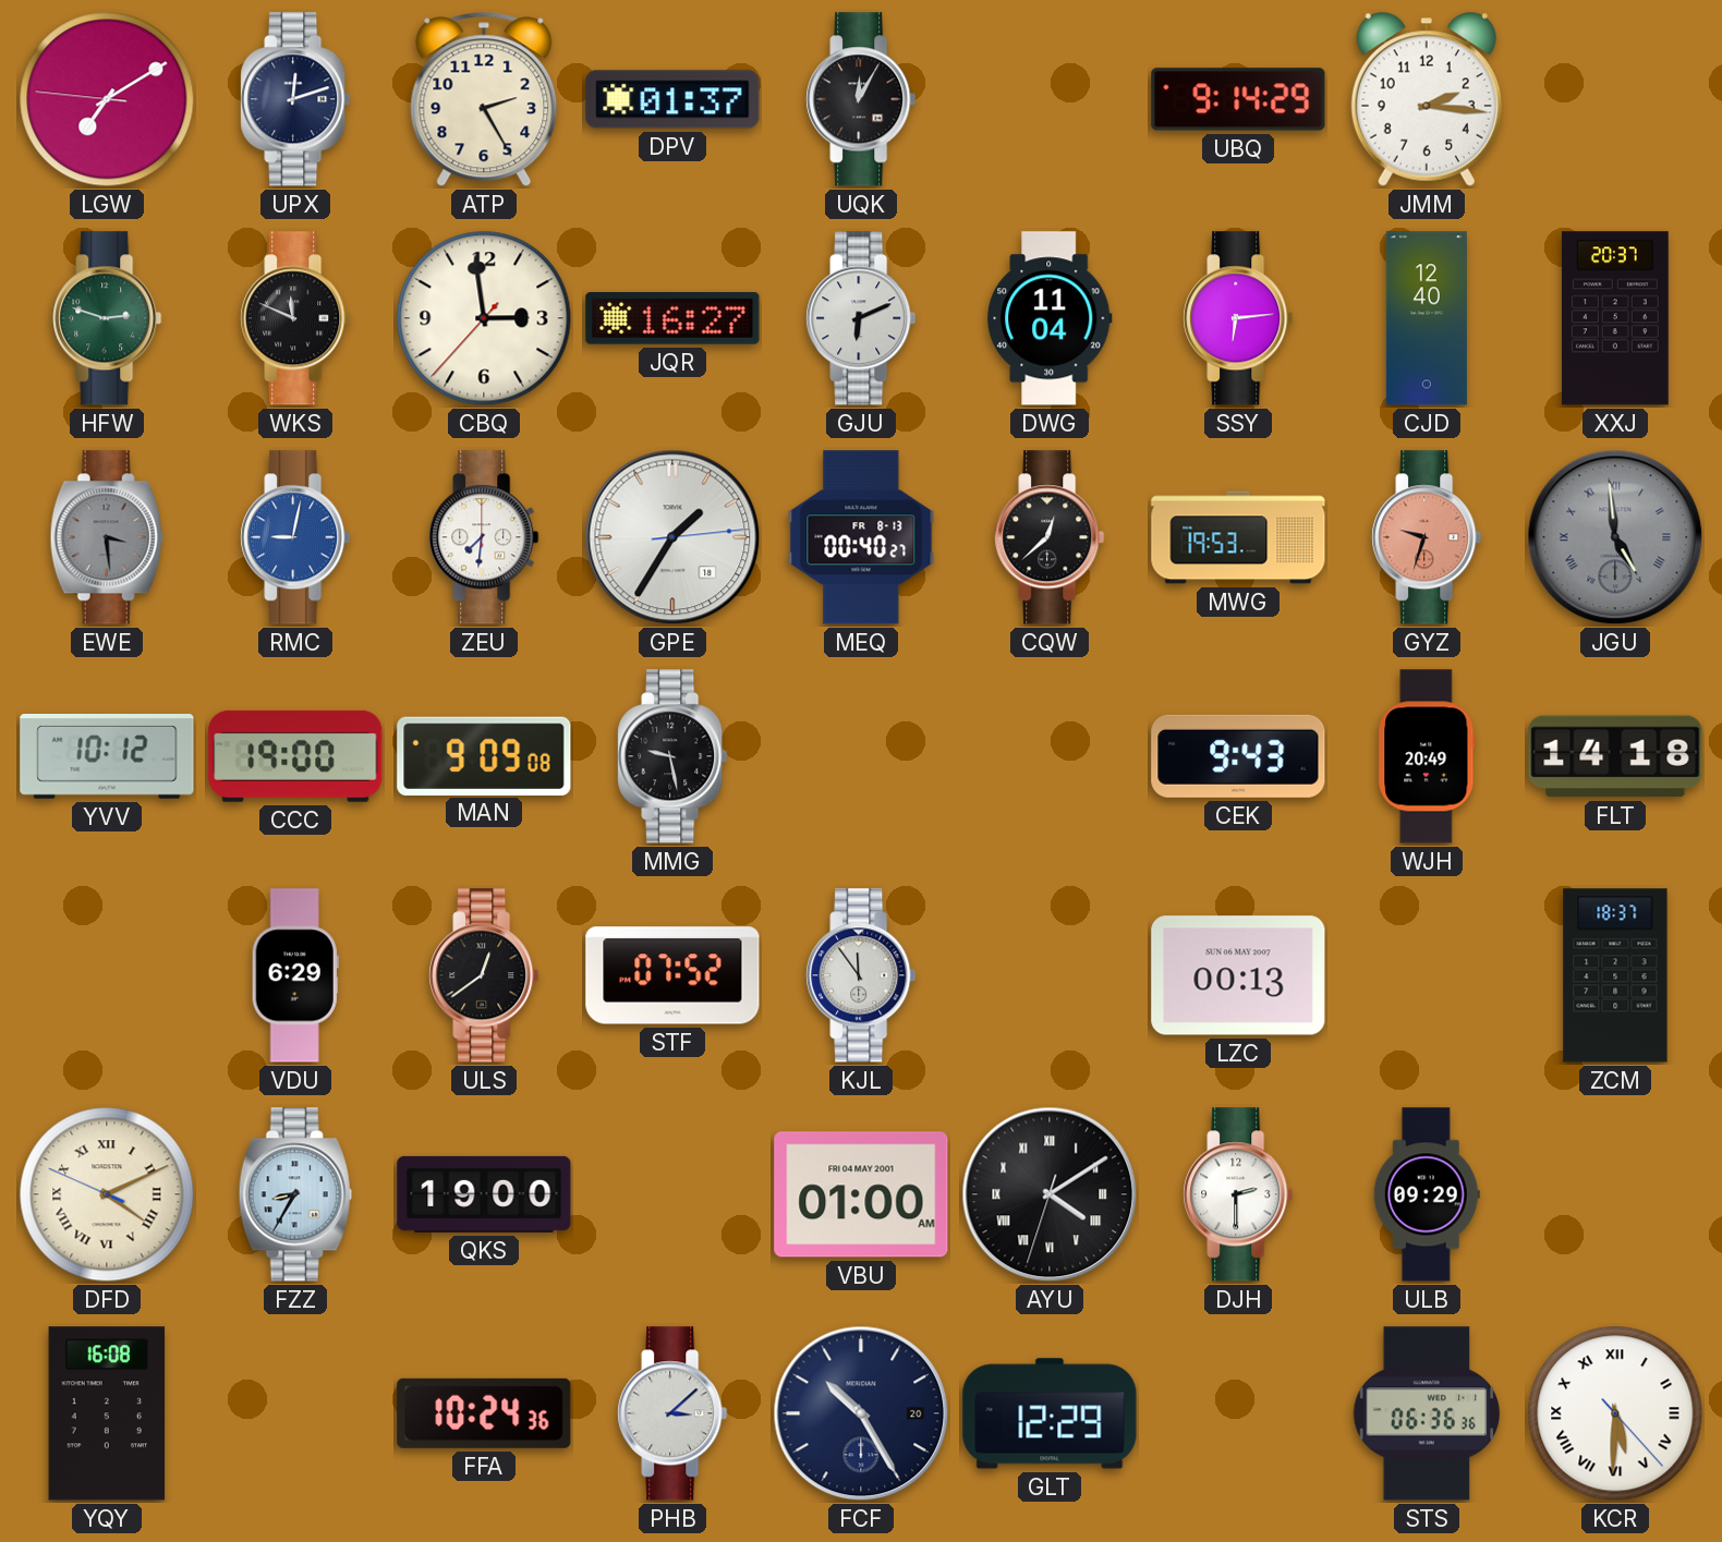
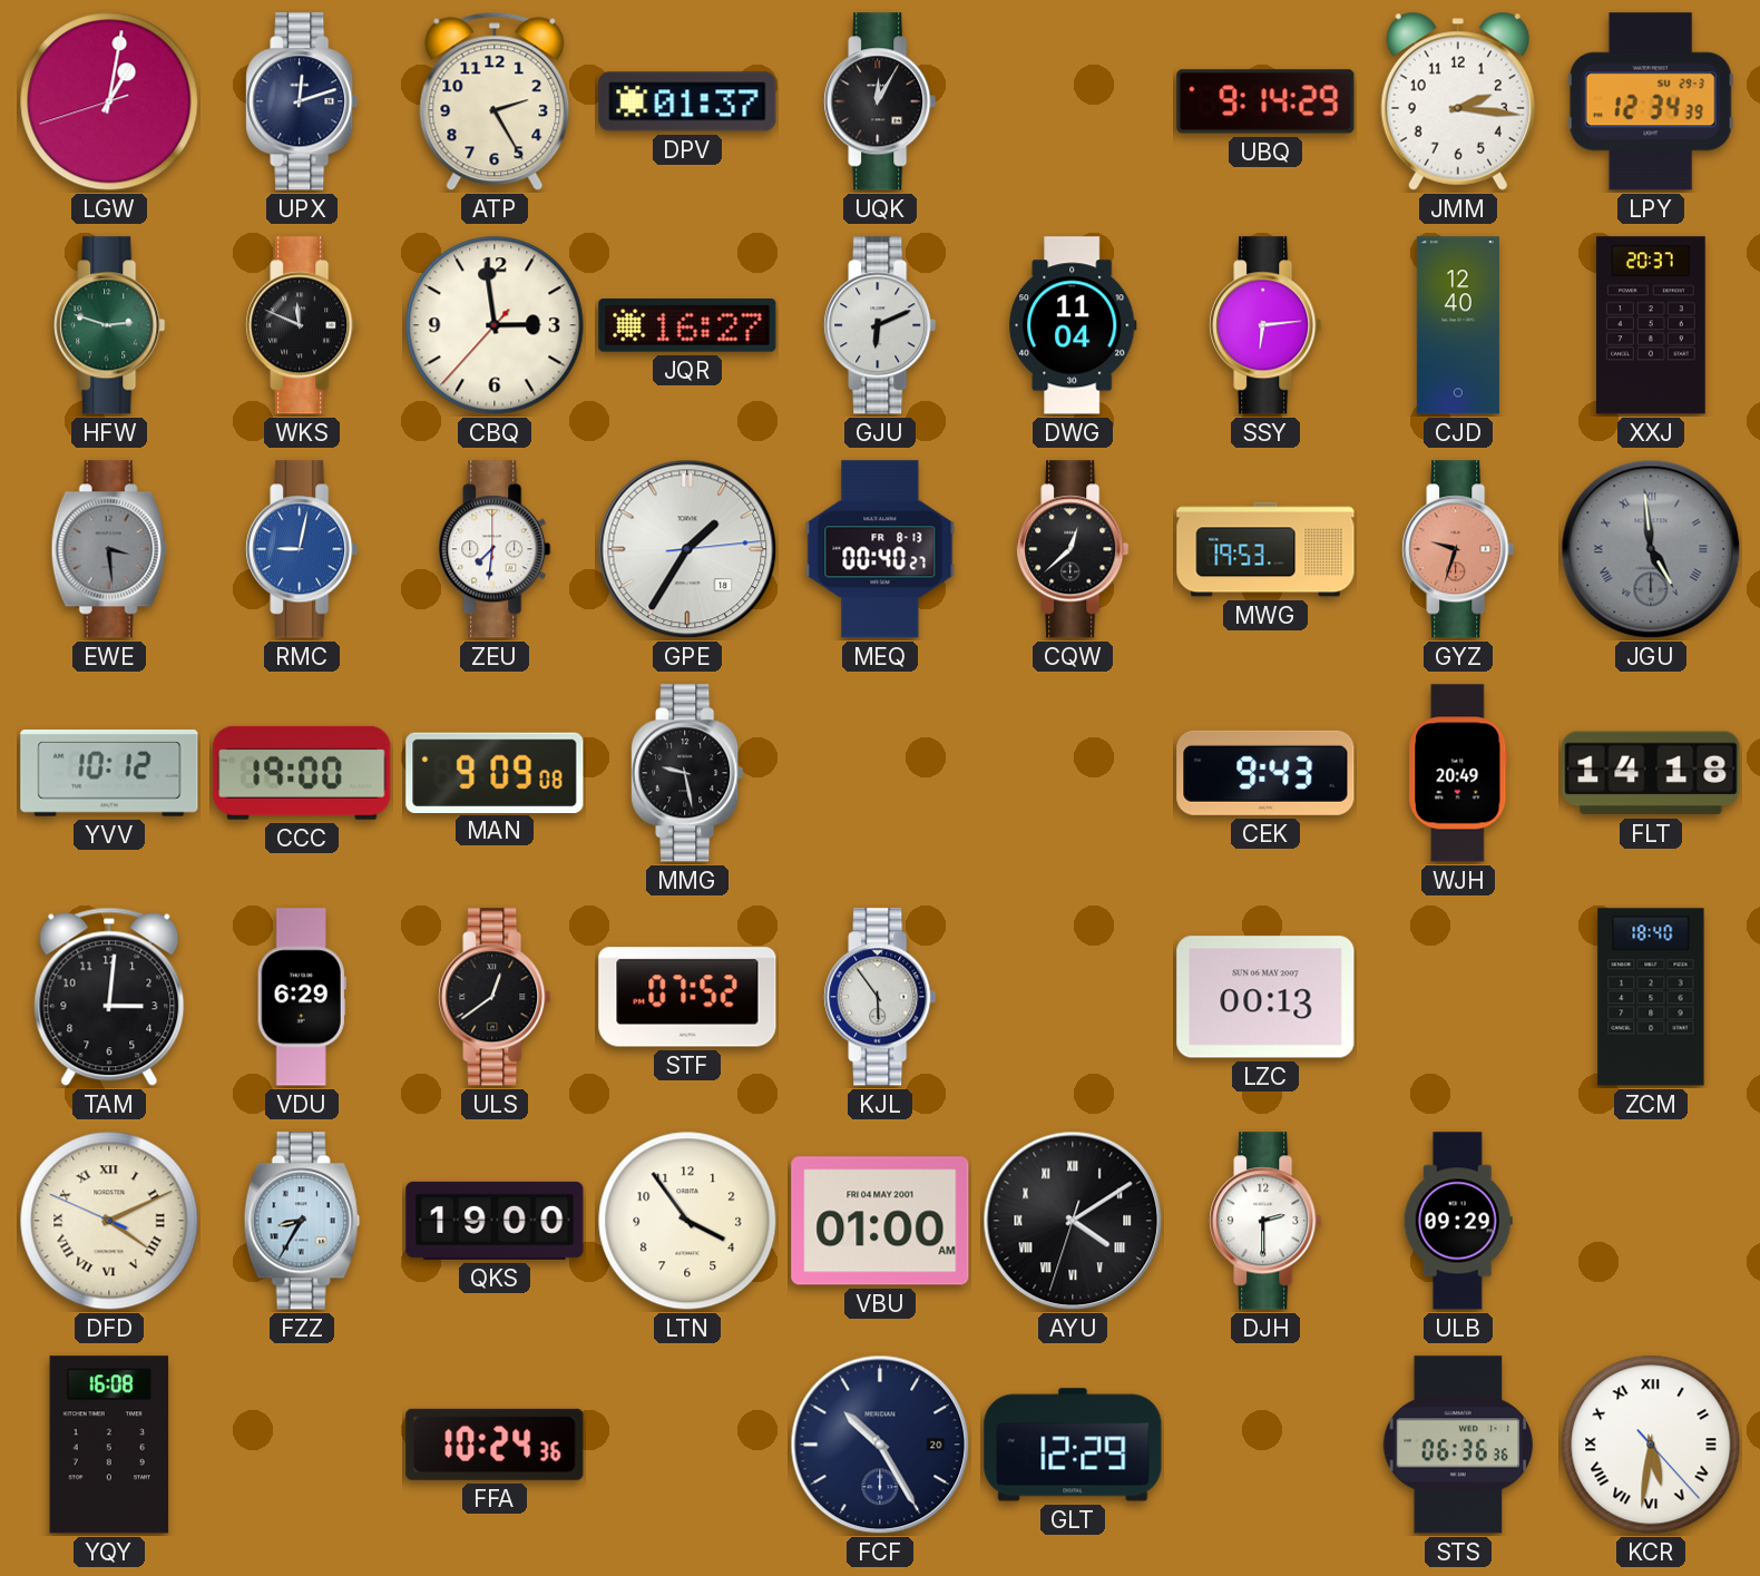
LGW: 7:09 -> 1:01 (109, 101)
LPY: none -> 12:34 (1651, 101)
TAM: none -> 3:01 (109, 997)
KJL: 11:54 -> 5:54 (880, 997)
ZCM: 18:37 -> 18:40 (1651, 997)
LTN: none -> 3:54 (687, 1221)
PHB: 3:08 -> none (672, 1413)
KCR: 5:30 -> 5:31 (1651, 1445)
